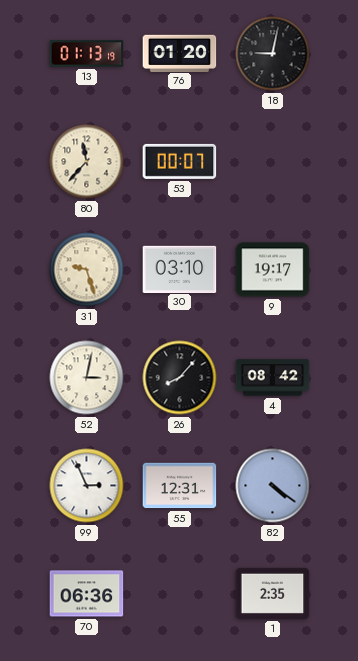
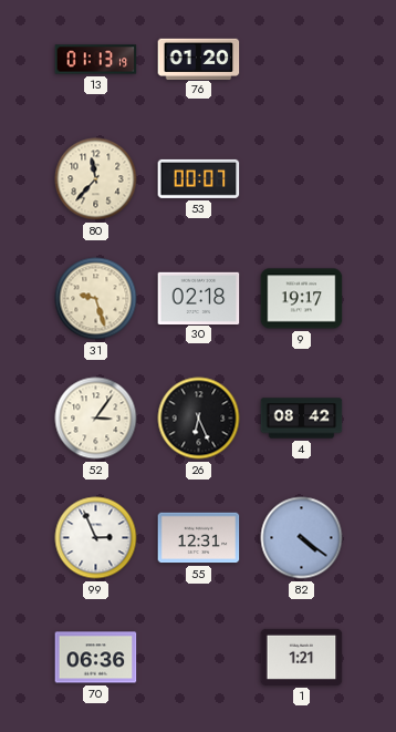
18: 9:02 -> none (273, 54)
30: 03:10 -> 02:18 (199, 298)
52: 3:02 -> 3:06 (96, 419)
26: 8:07 -> 6:26 (199, 419)
1: 2:35 -> 1:21 (302, 657)
